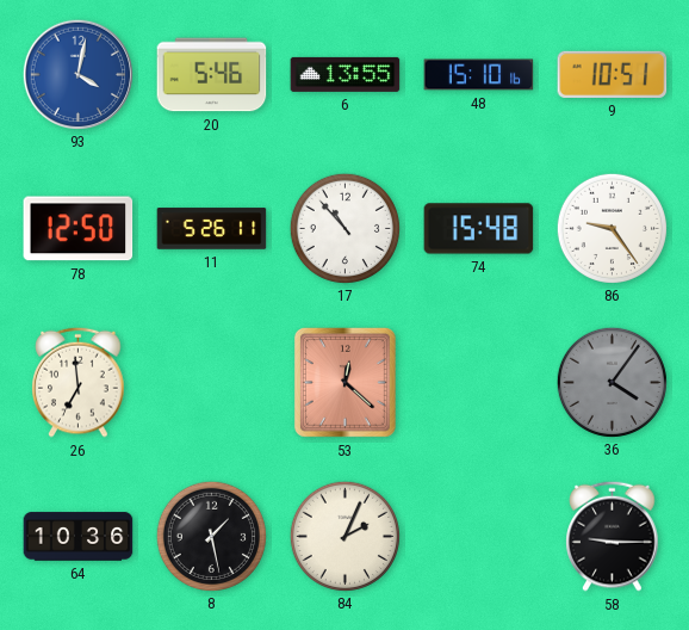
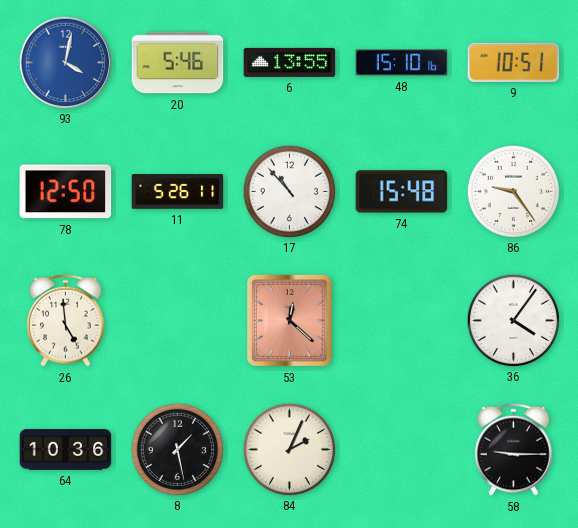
26: 6:59 -> 4:59 (66, 320)
36 dial: grey -> white (513, 320)
